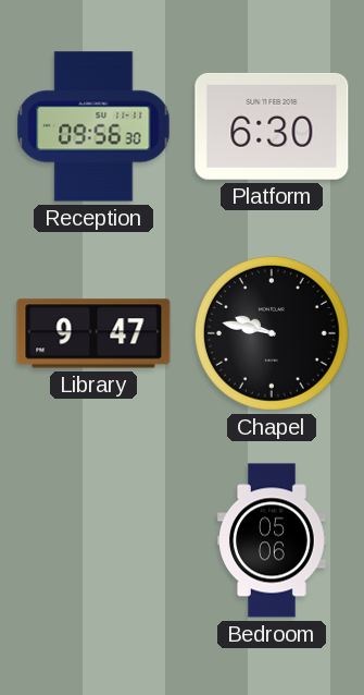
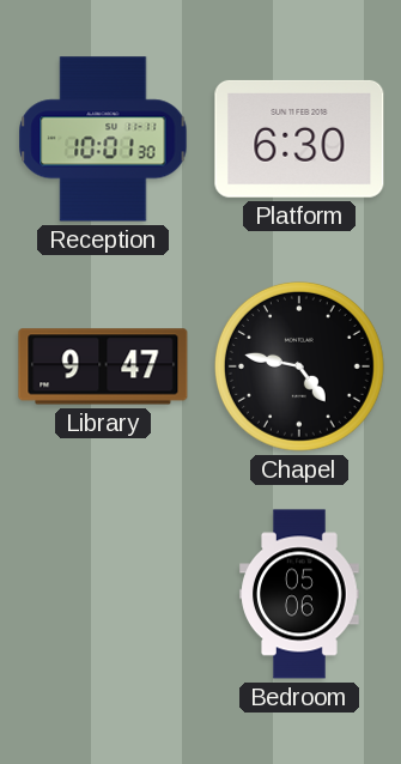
Reception: 09:56 -> 10:01 (103, 139)
Chapel: 9:47 -> 4:47 (299, 366)
